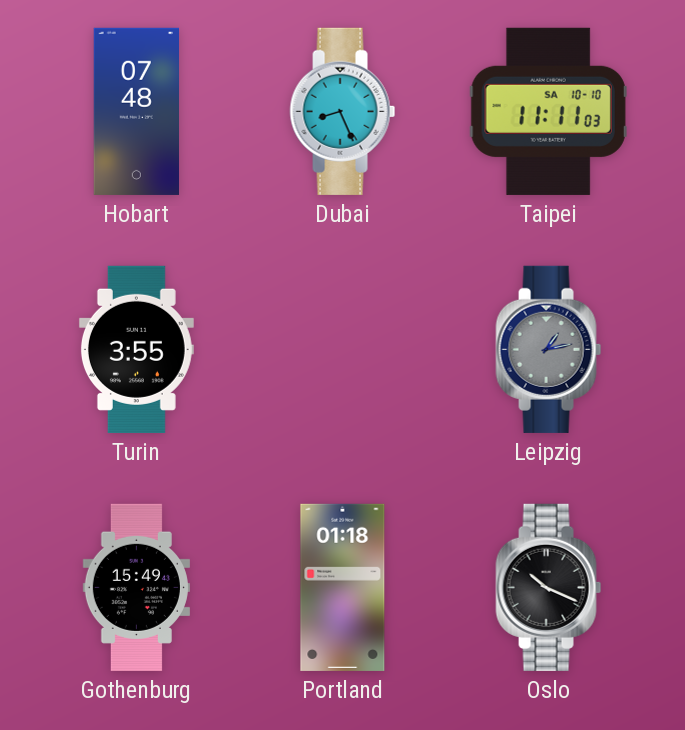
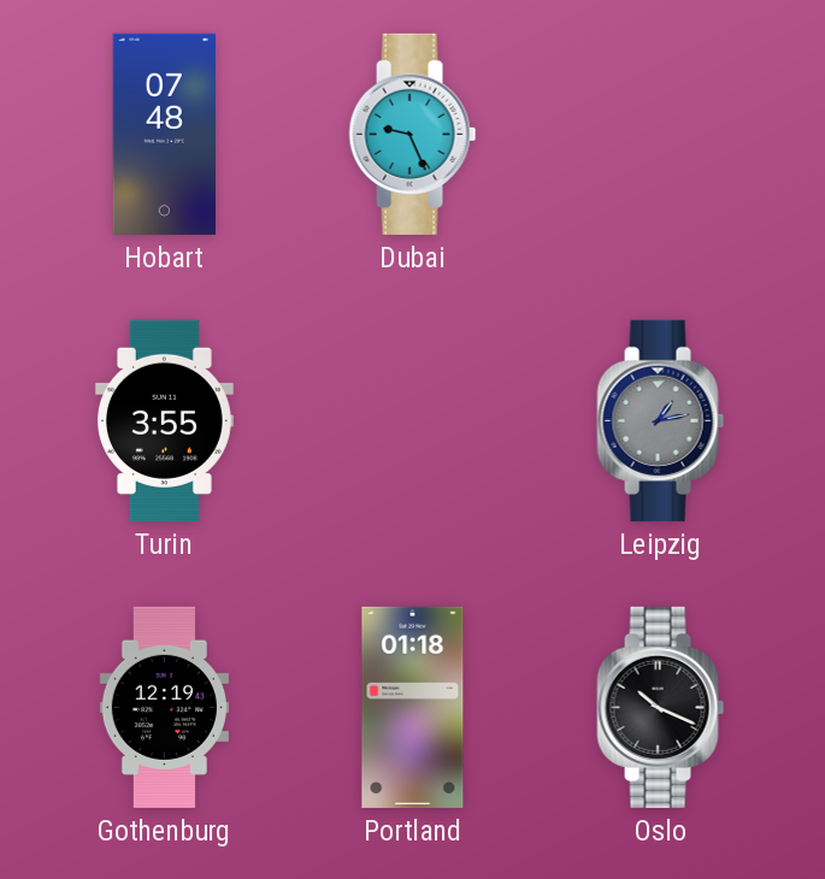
Dubai: 8:26 -> 9:26 (413, 134)
Taipei: 11:11 -> none (548, 111)
Gothenburg: 15:49 -> 12:19 (164, 707)
